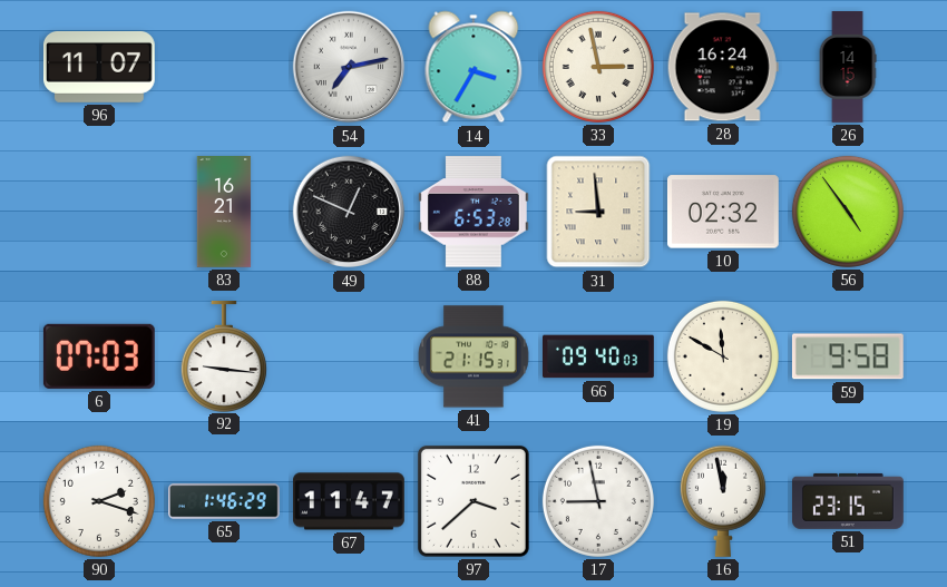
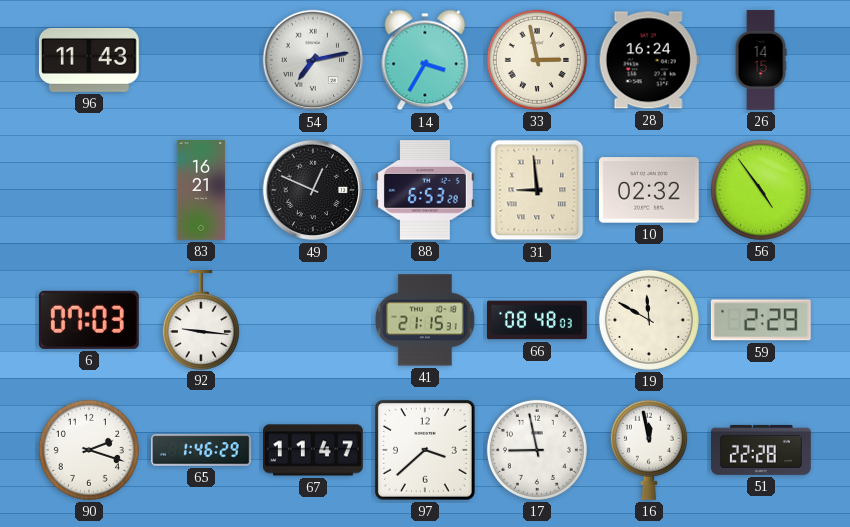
96: 11:07 -> 11:43 (89, 60)
66: 09:40 -> 08:48 (538, 320)
59: 9:58 -> 2:29 (761, 320)
51: 23:15 -> 22:28 (762, 450)
